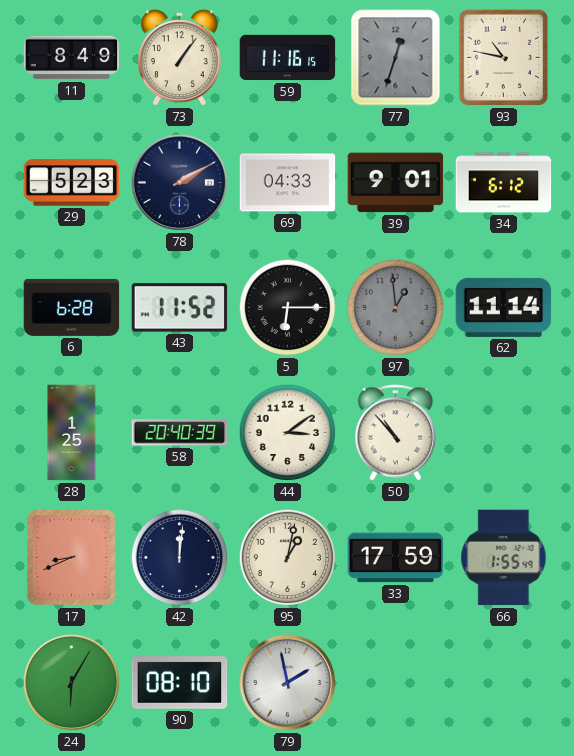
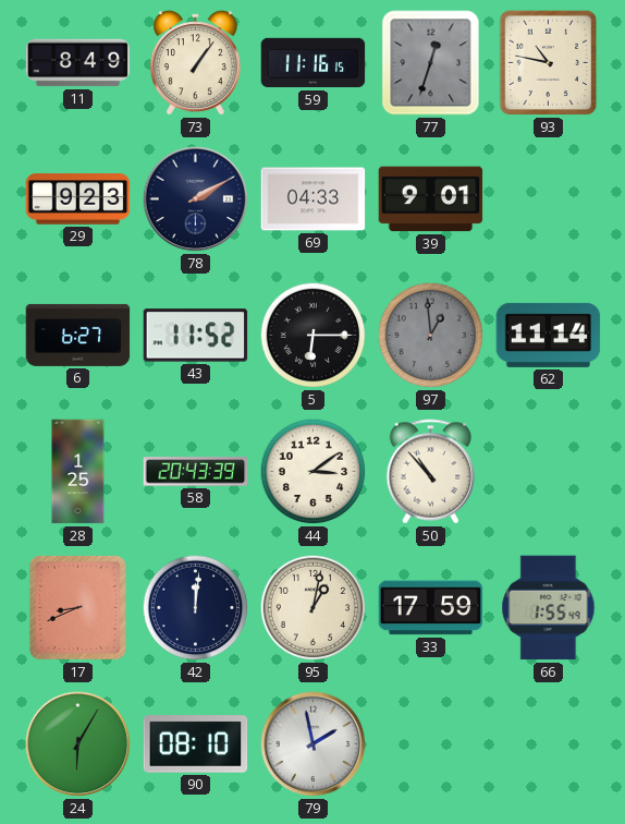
29: 5:23 -> 9:23 (78, 199)
34: 6:12 -> none (504, 183)
6: 6:28 -> 6:27 (78, 335)
58: 20:40 -> 20:43 (196, 472)
